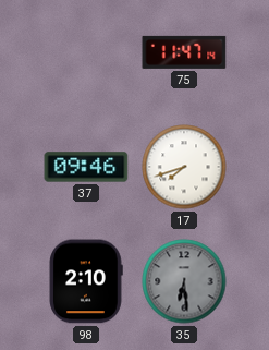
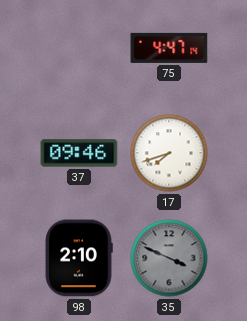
75: 11:47 -> 4:47 (169, 48)
35: 6:29 -> 3:49 (169, 258)
